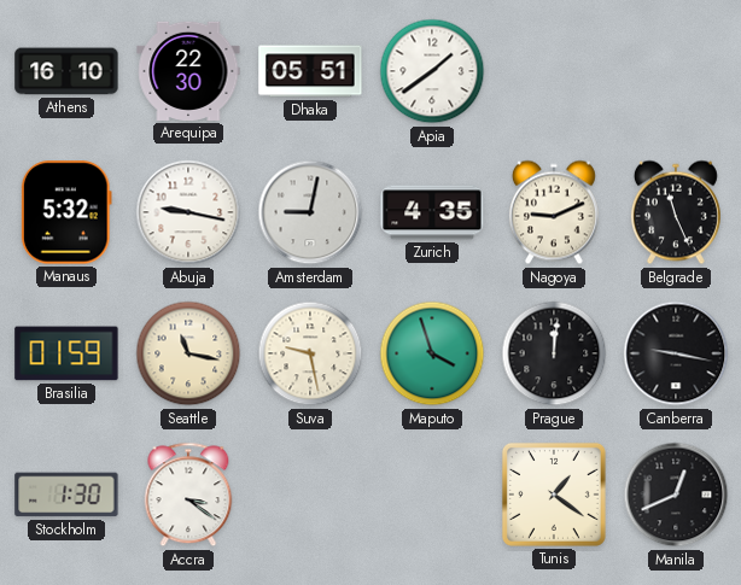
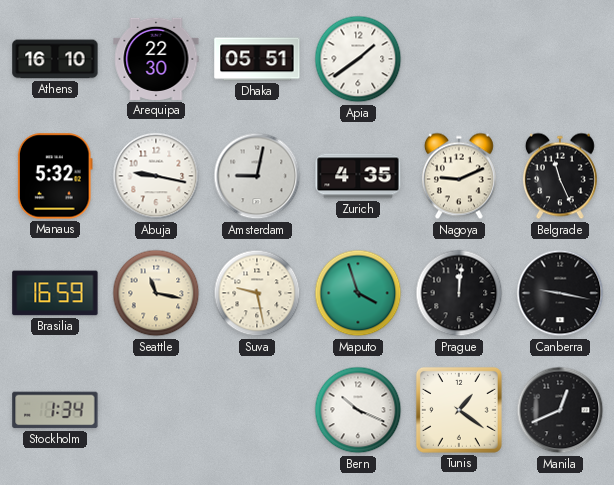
Brasilia: 01:59 -> 16:59 (55, 293)
Stockholm: 1:30 -> 1:34 (55, 410)
Accra: 3:21 -> none (188, 495)
Bern: none -> 10:19 (358, 410)
